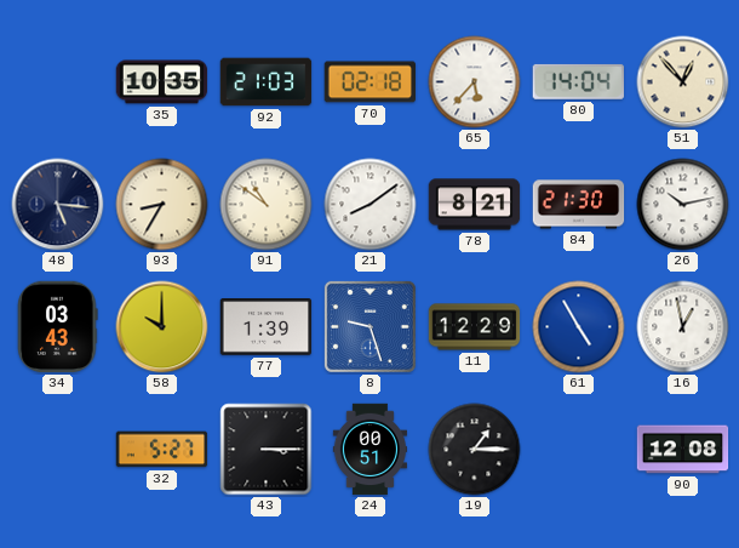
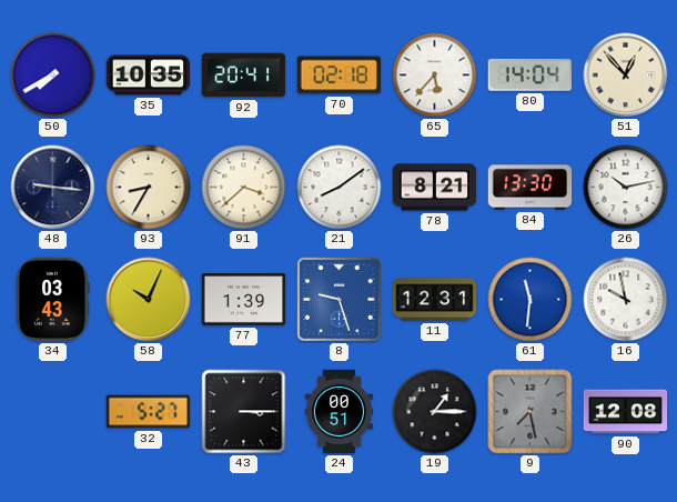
50: none -> 7:40 (53, 76)
92: 21:03 -> 20:41 (244, 76)
48: 5:16 -> 9:16 (53, 188)
91: 10:51 -> 3:38 (244, 188)
84: 21:30 -> 13:30 (531, 188)
58: 10:00 -> 10:04 (149, 300)
11: 12:29 -> 12:31 (435, 300)
61: 4:55 -> 11:31 (531, 300)
16: 12:58 -> 9:58 (626, 300)
9: none -> 7:28 (531, 412)
